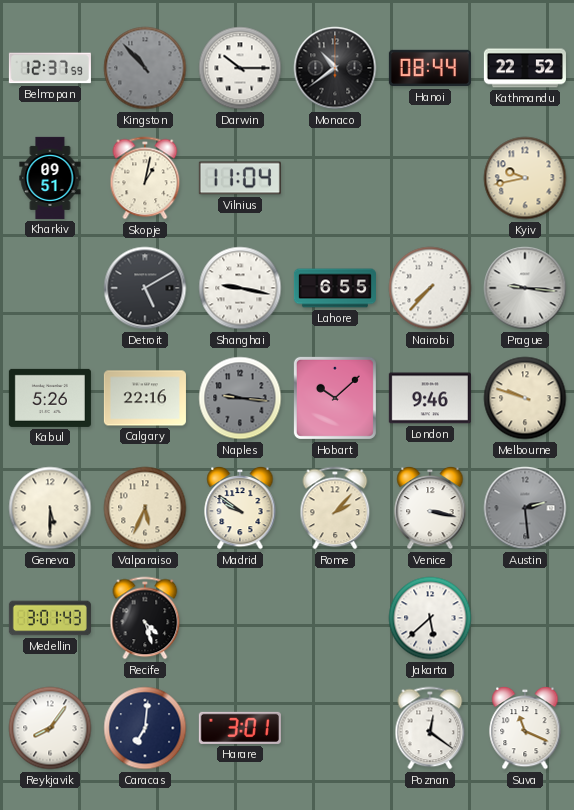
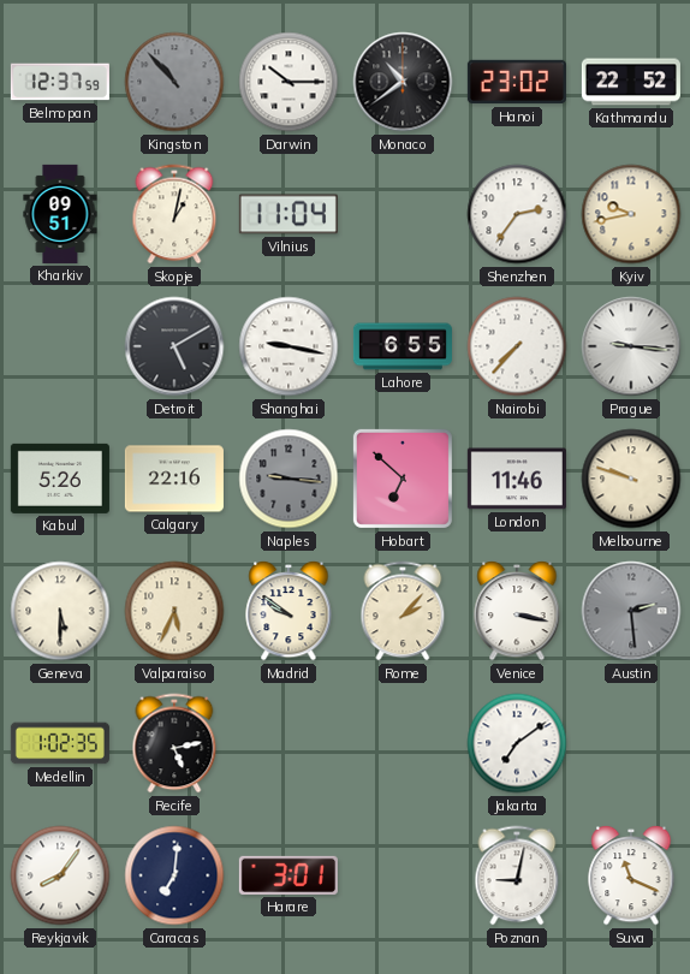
Hanoi: 08:44 -> 23:02 (517, 82)
Shenzhen: none -> 2:36 (517, 214)
Hobart: 10:08 -> 6:52 (403, 479)
London: 9:46 -> 11:46 (517, 479)
Medellin: 3:01 -> 1:02 (60, 743)
Recife: 4:27 -> 5:13 (174, 743)
Jakarta: 5:38 -> 7:09 (517, 743)
Poznan: 12:21 -> 9:02 (517, 875)
